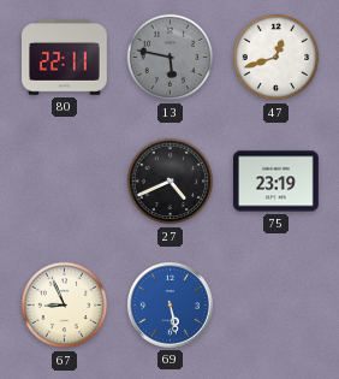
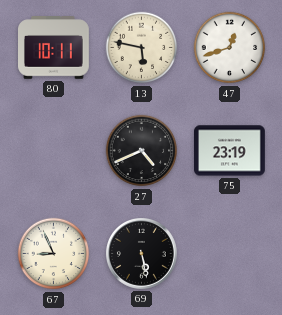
80: 22:11 -> 10:11 (54, 48)
13 dial: grey -> cream (142, 48)
69 dial: blue -> black (142, 254)
